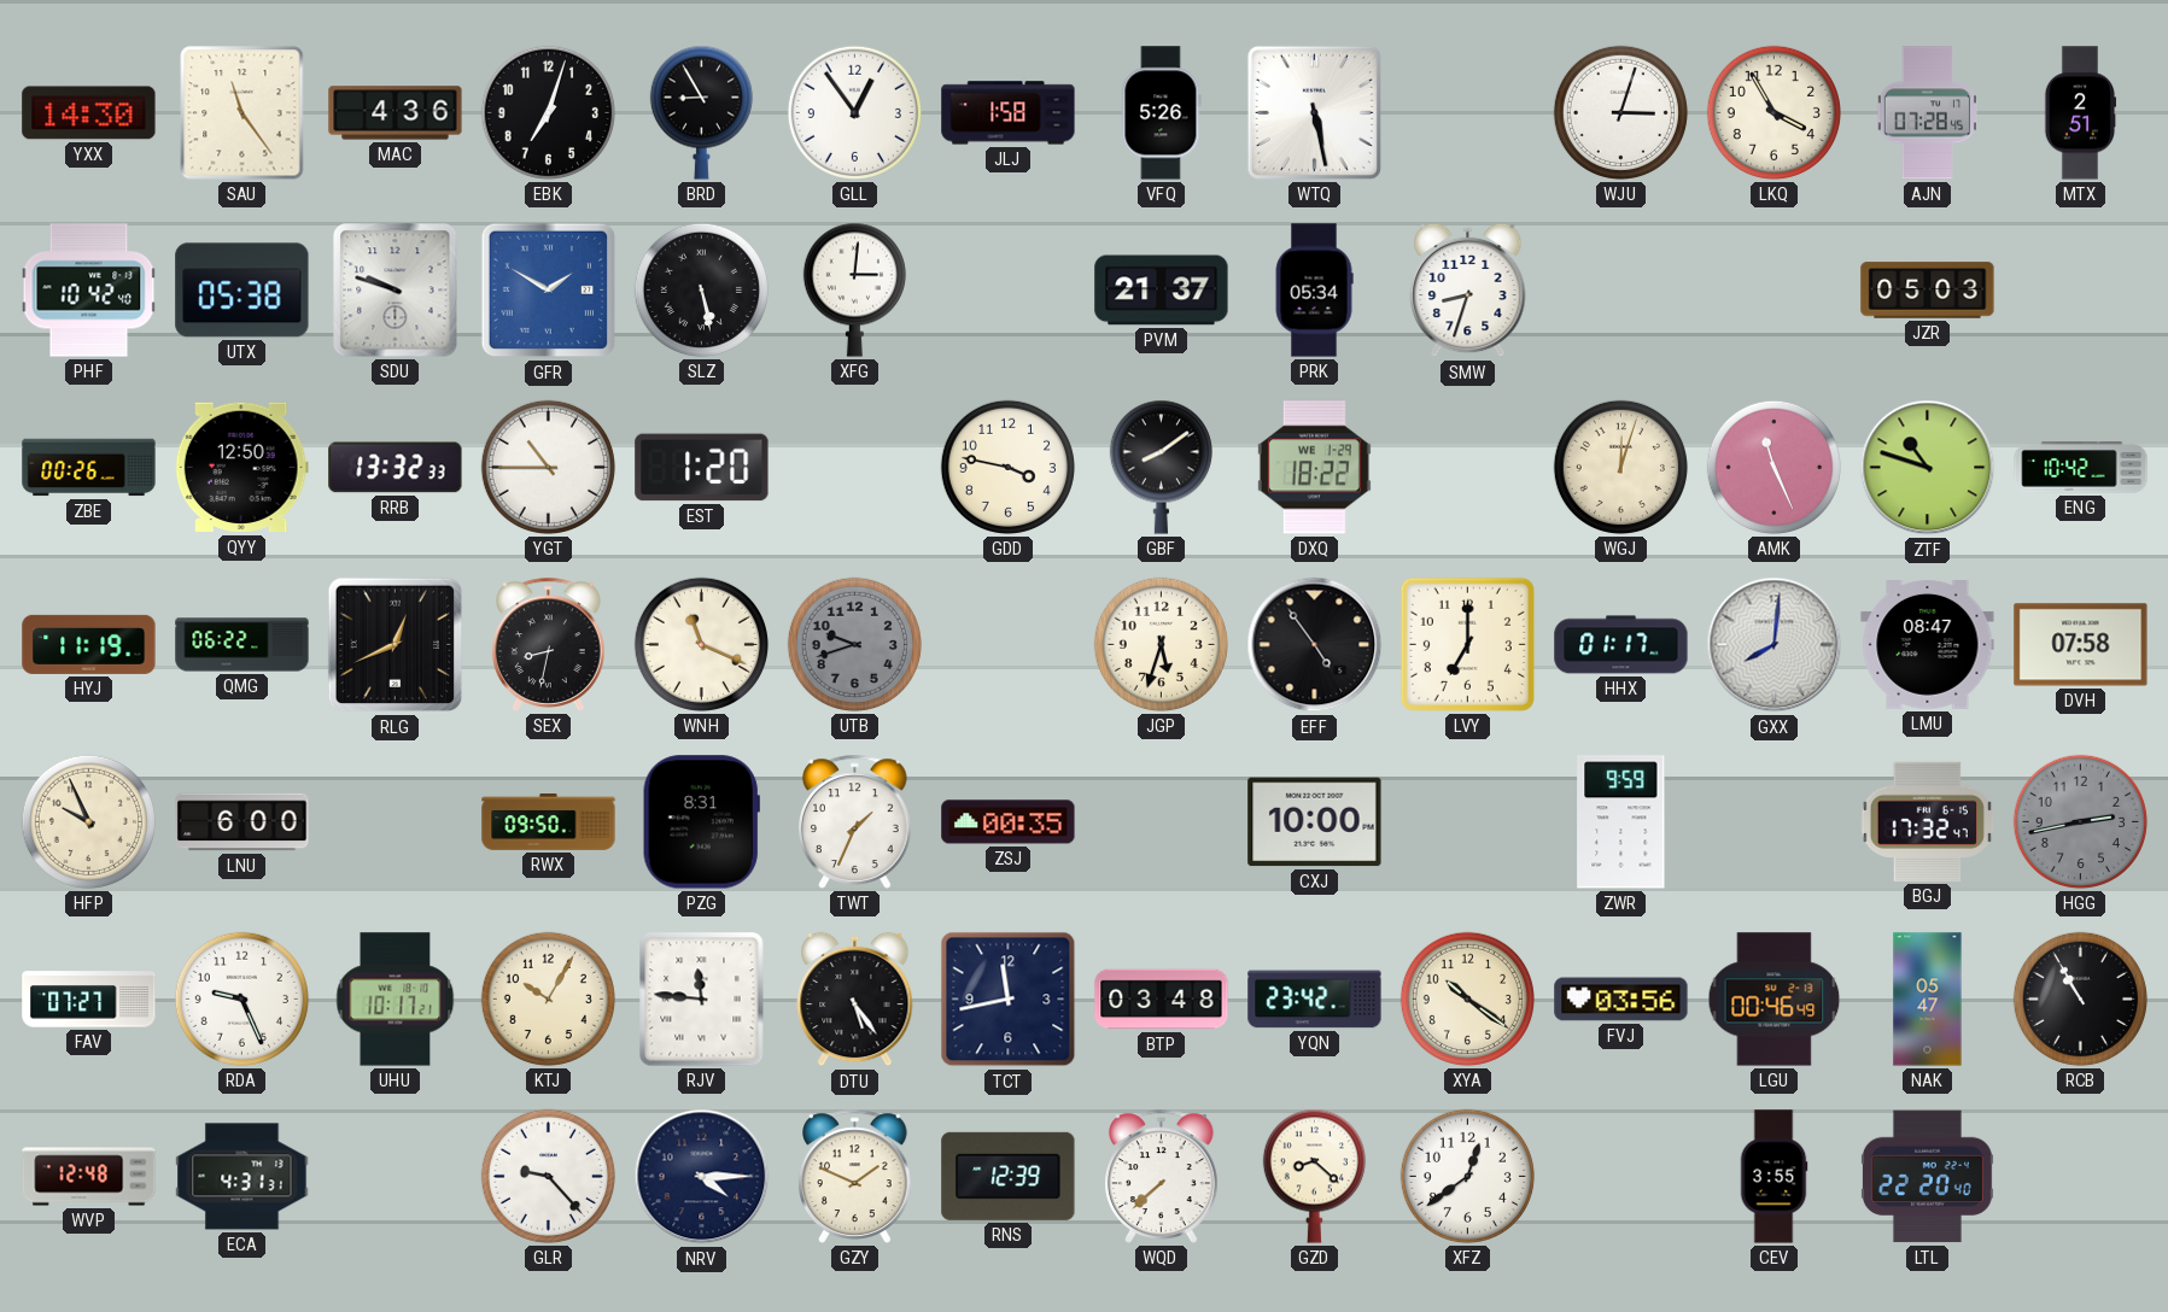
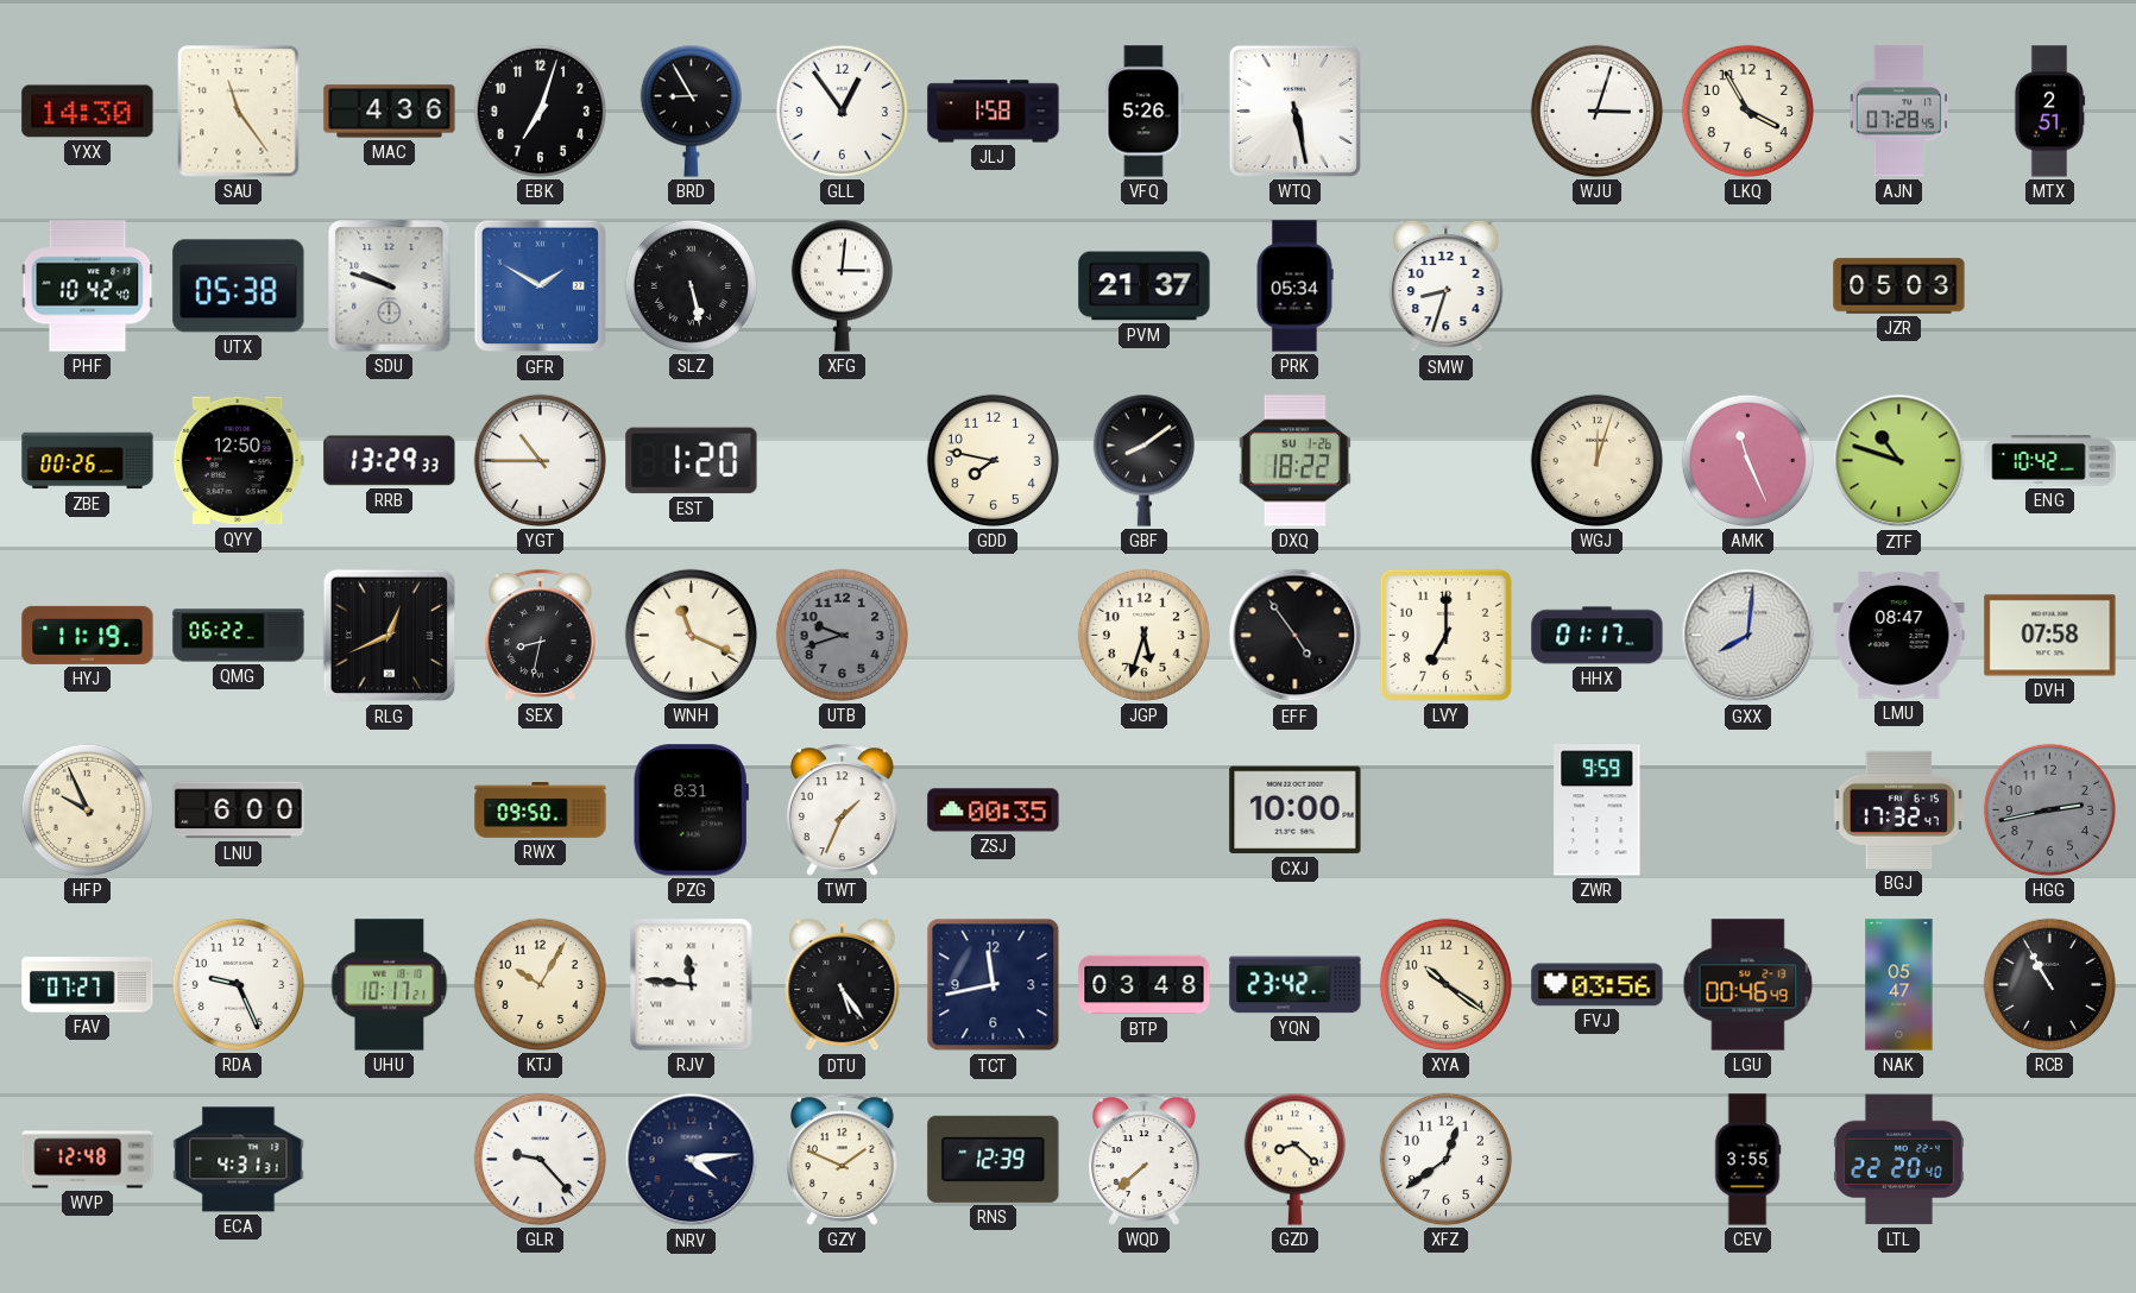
RRB: 13:32 -> 13:29 (390, 461)
GDD: 3:47 -> 7:47 (993, 460)
DXQ date: WE 1-29 -> SU 1-26 (1294, 461)
NRV: 4:15 -> 4:14 (692, 1160)
